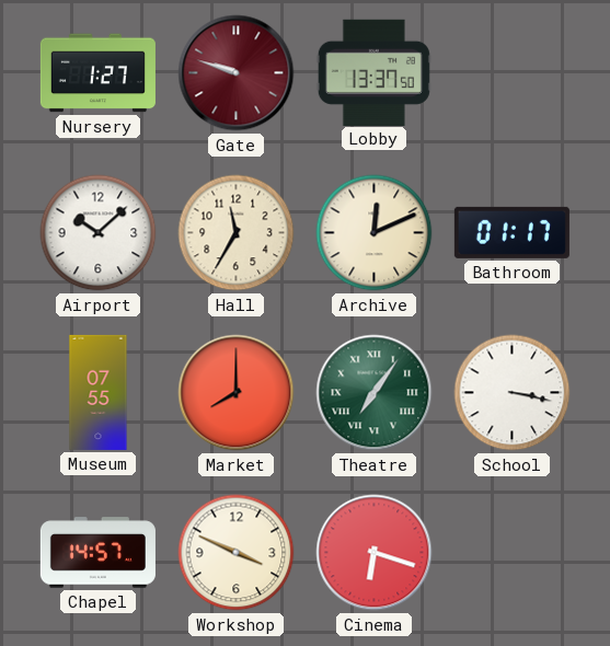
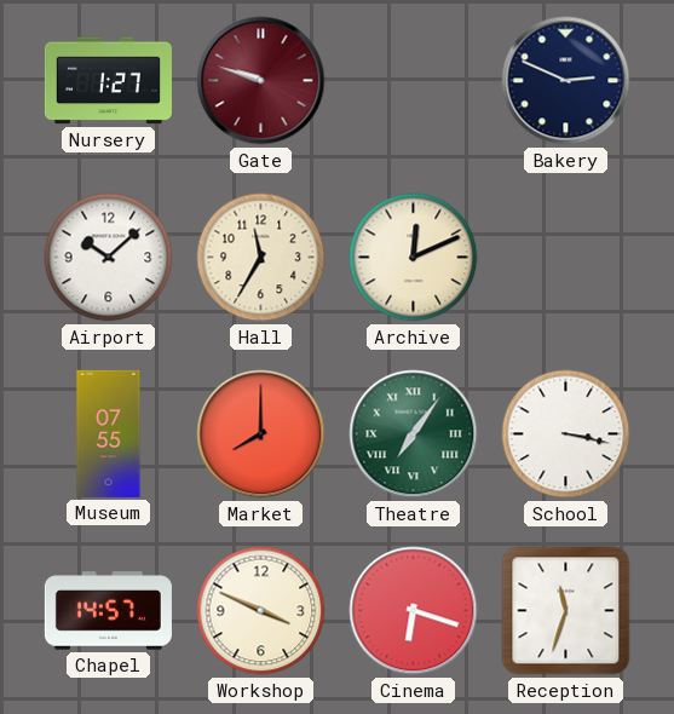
Lobby: 13:37 -> none (373, 72)
Bakery: none -> 2:49 (566, 81)
Bathroom: 01:17 -> none (511, 232)
Reception: none -> 11:33 (566, 611)
